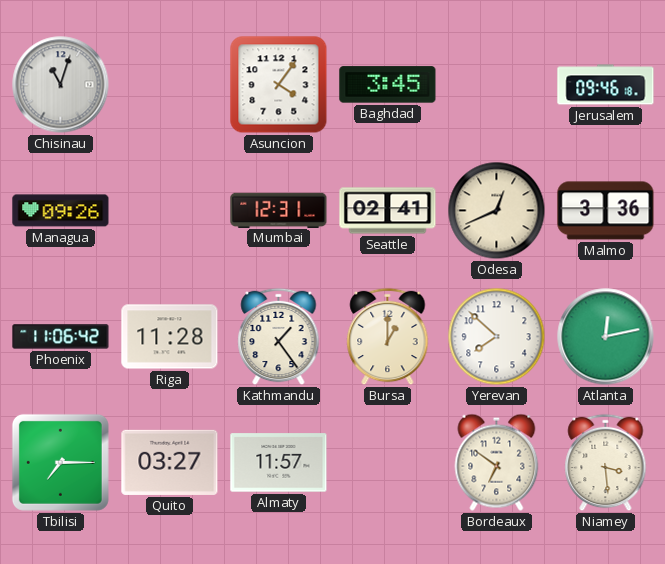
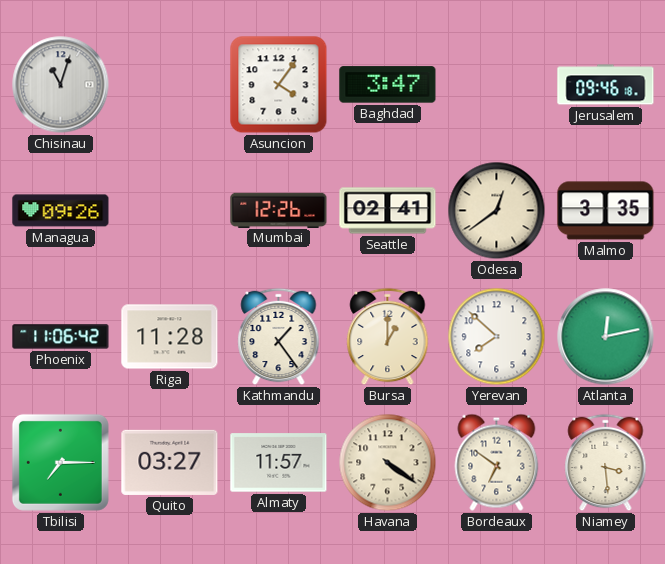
Baghdad: 3:45 -> 3:47 (388, 85)
Mumbai: 12:31 -> 12:26 (279, 210)
Odesa: 12:41 -> 12:39 (497, 211)
Malmo: 3:36 -> 3:35 (606, 211)
Havana: none -> 4:21 (388, 463)
